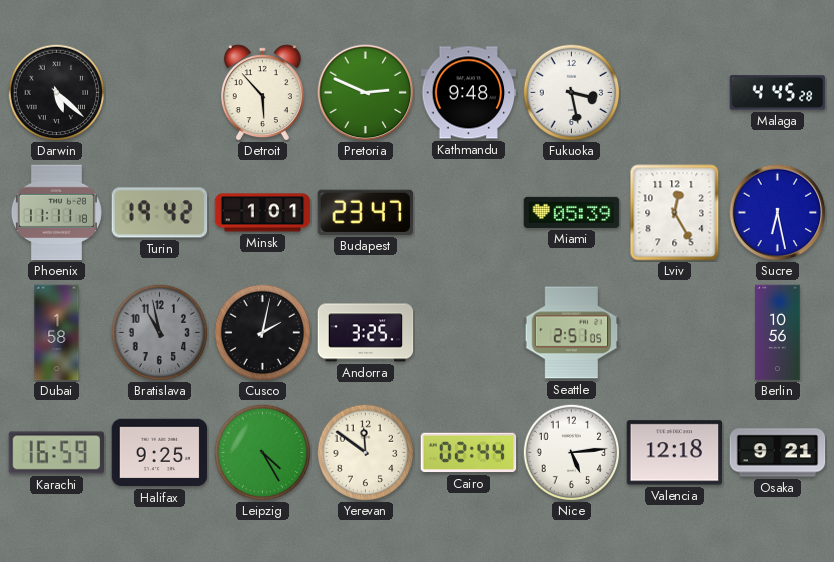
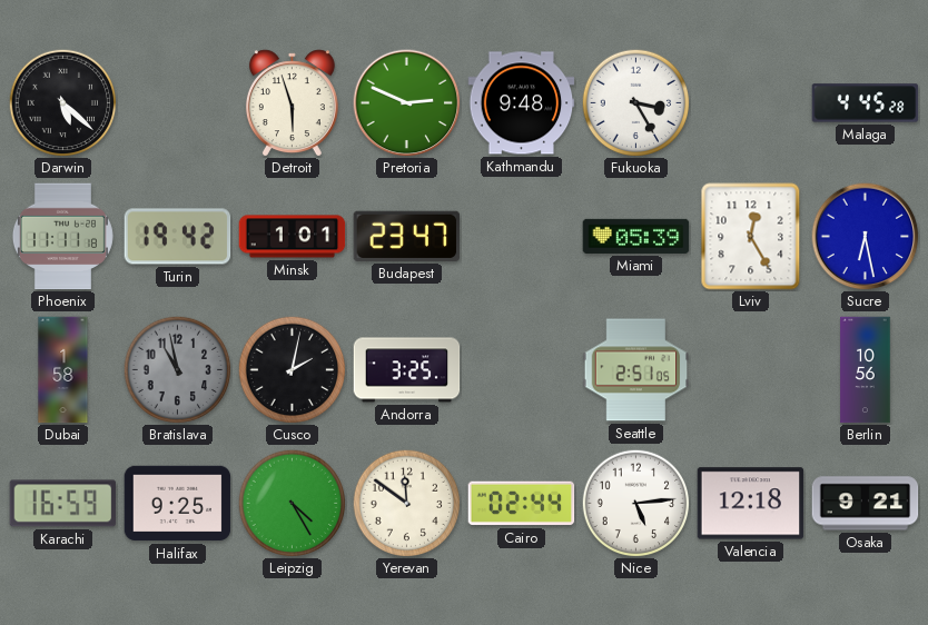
Detroit: 5:53 -> 5:57 (292, 103)
Fukuoka: 3:28 -> 3:25 (635, 102)
